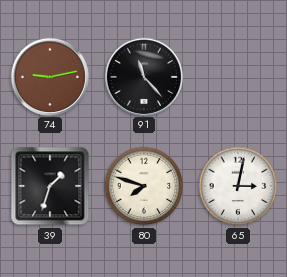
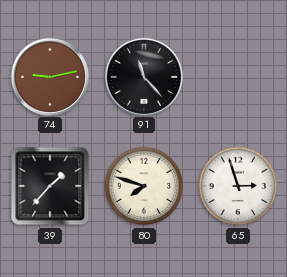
39: 1:33 -> 1:37 (50, 186)
65: 3:02 -> 2:57 (238, 186)
